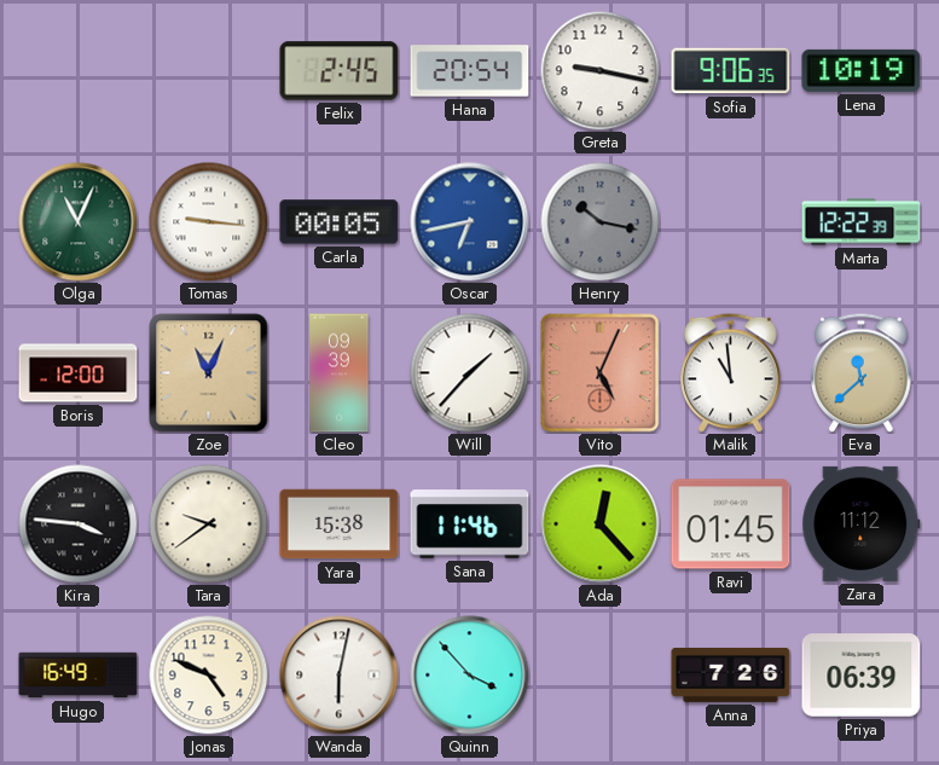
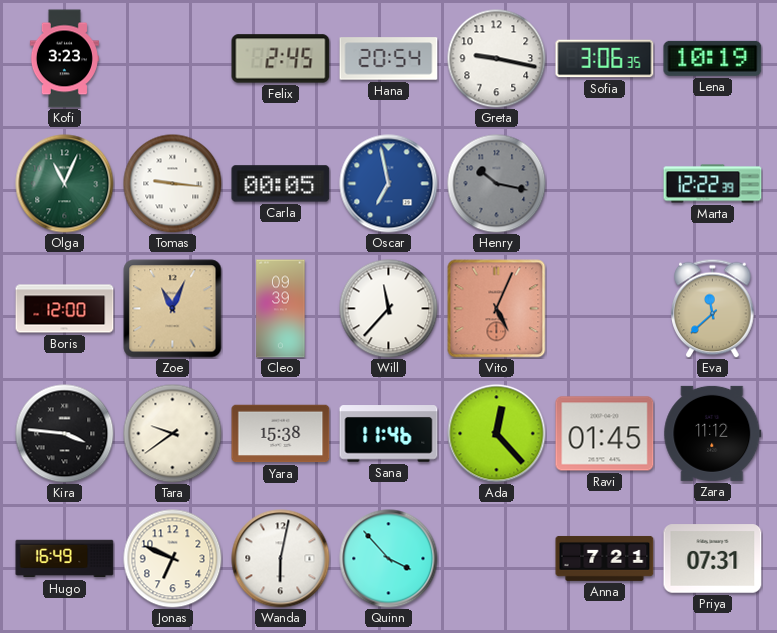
Kofi: none -> 3:23 (64, 59)
Sofia: 9:06 -> 3:06 (605, 59)
Oscar: 6:43 -> 6:58 (389, 184)
Will: 1:37 -> 11:37 (389, 309)
Malik: 10:59 -> none (731, 372)
Jonas: 4:49 -> 6:49 (173, 559)
Anna: 7:26 -> 7:21 (605, 558)
Priya: 06:39 -> 07:31 (713, 559)
